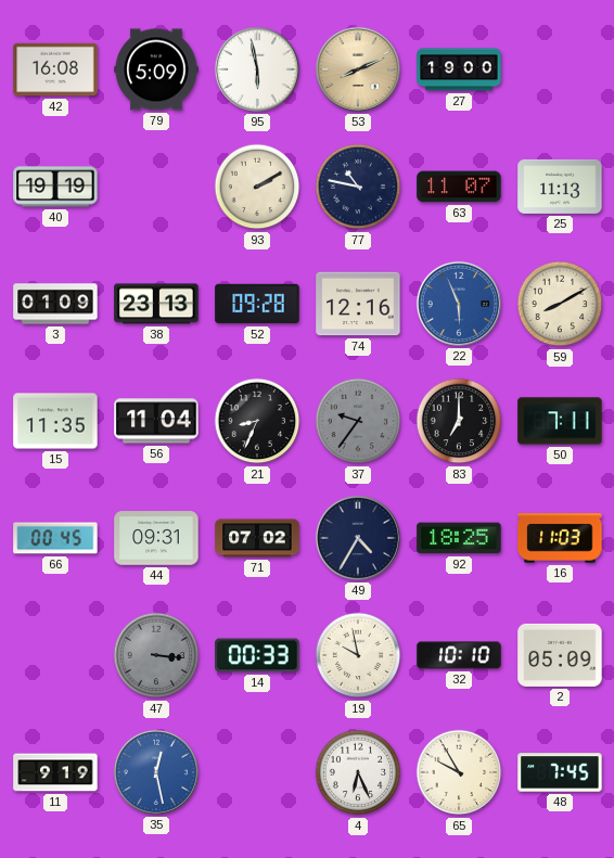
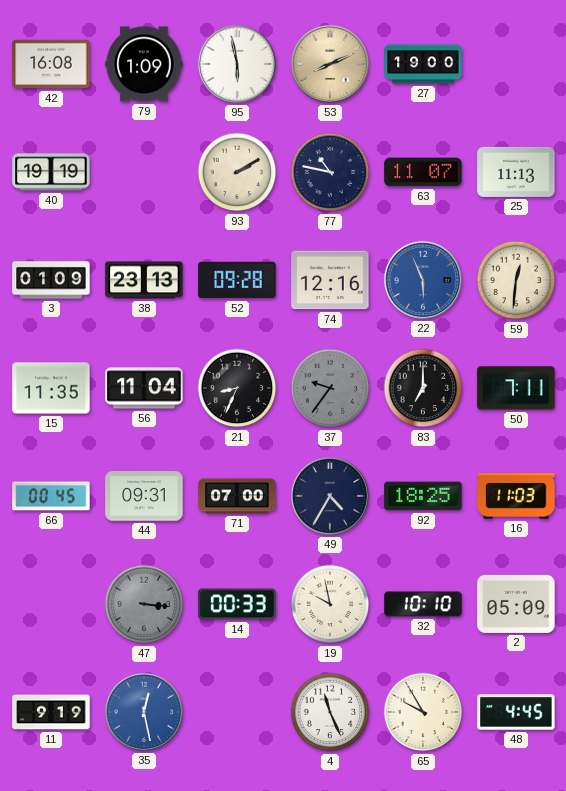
79: 5:09 -> 1:09 (144, 64)
59: 8:10 -> 12:31 (516, 280)
71: 07:02 -> 07:00 (237, 496)
4: 6:26 -> 11:26 (330, 712)
48: 7:45 -> 4:45 (516, 712)
